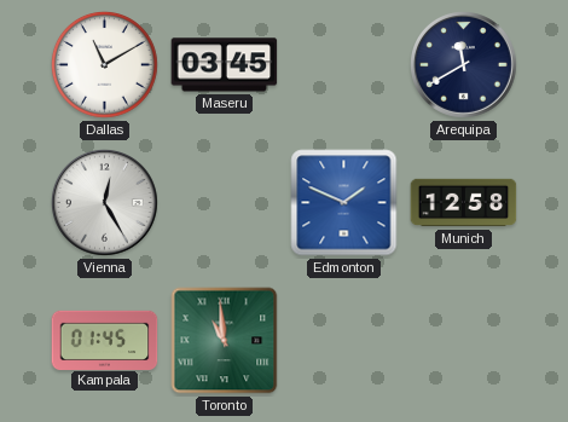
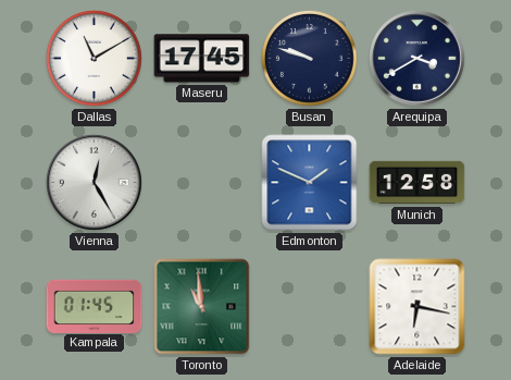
Maseru: 03:45 -> 17:45 (202, 59)
Busan: none -> 9:48 (310, 59)
Arequipa: 11:40 -> 3:40 (417, 59)
Adelaide: none -> 6:17 (417, 307)
